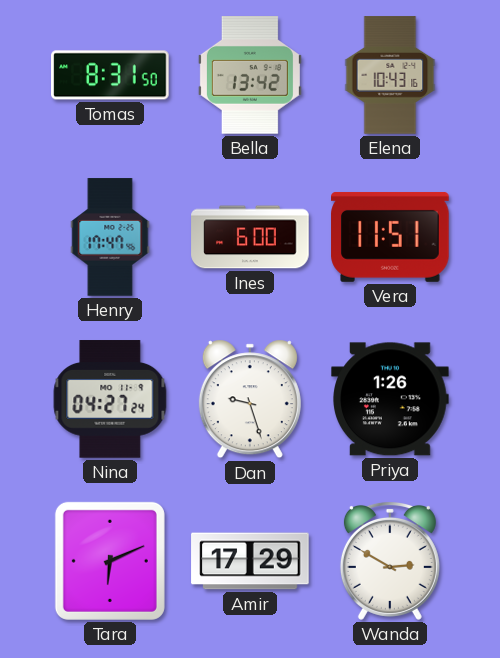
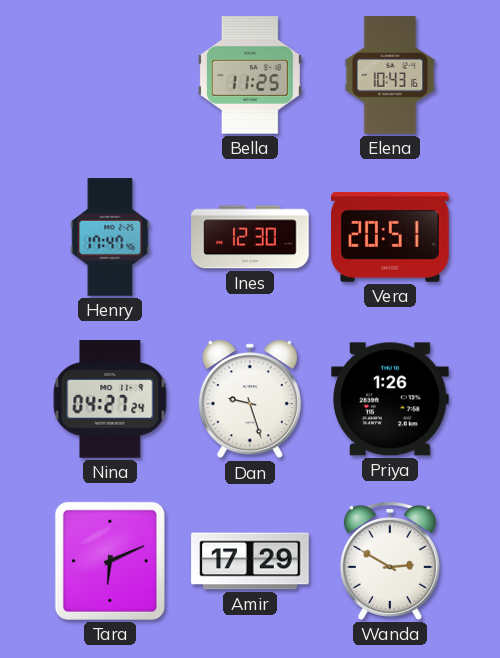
Tomas: 8:31 -> none (110, 75)
Bella: 13:42 -> 11:25 (250, 75)
Ines: 6:00 -> 12:30 (250, 237)
Vera: 11:51 -> 20:51 (390, 237)
